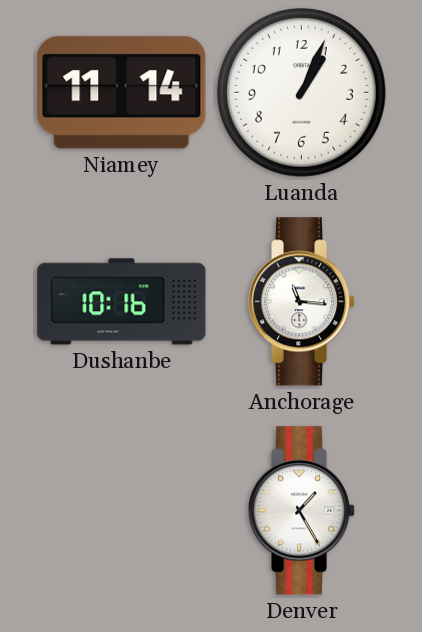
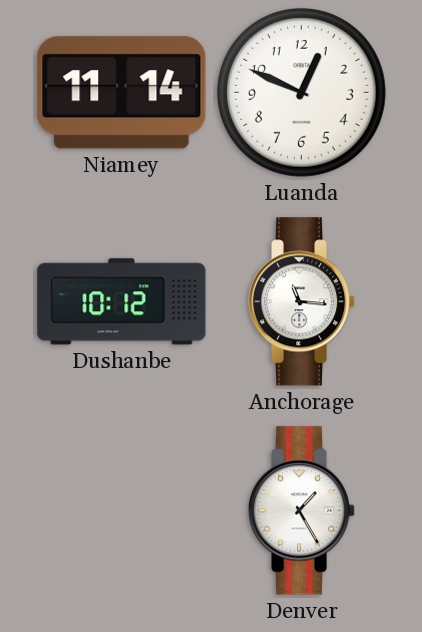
Luanda: 1:04 -> 12:49 (301, 92)
Dushanbe: 10:16 -> 10:12 (122, 302)
